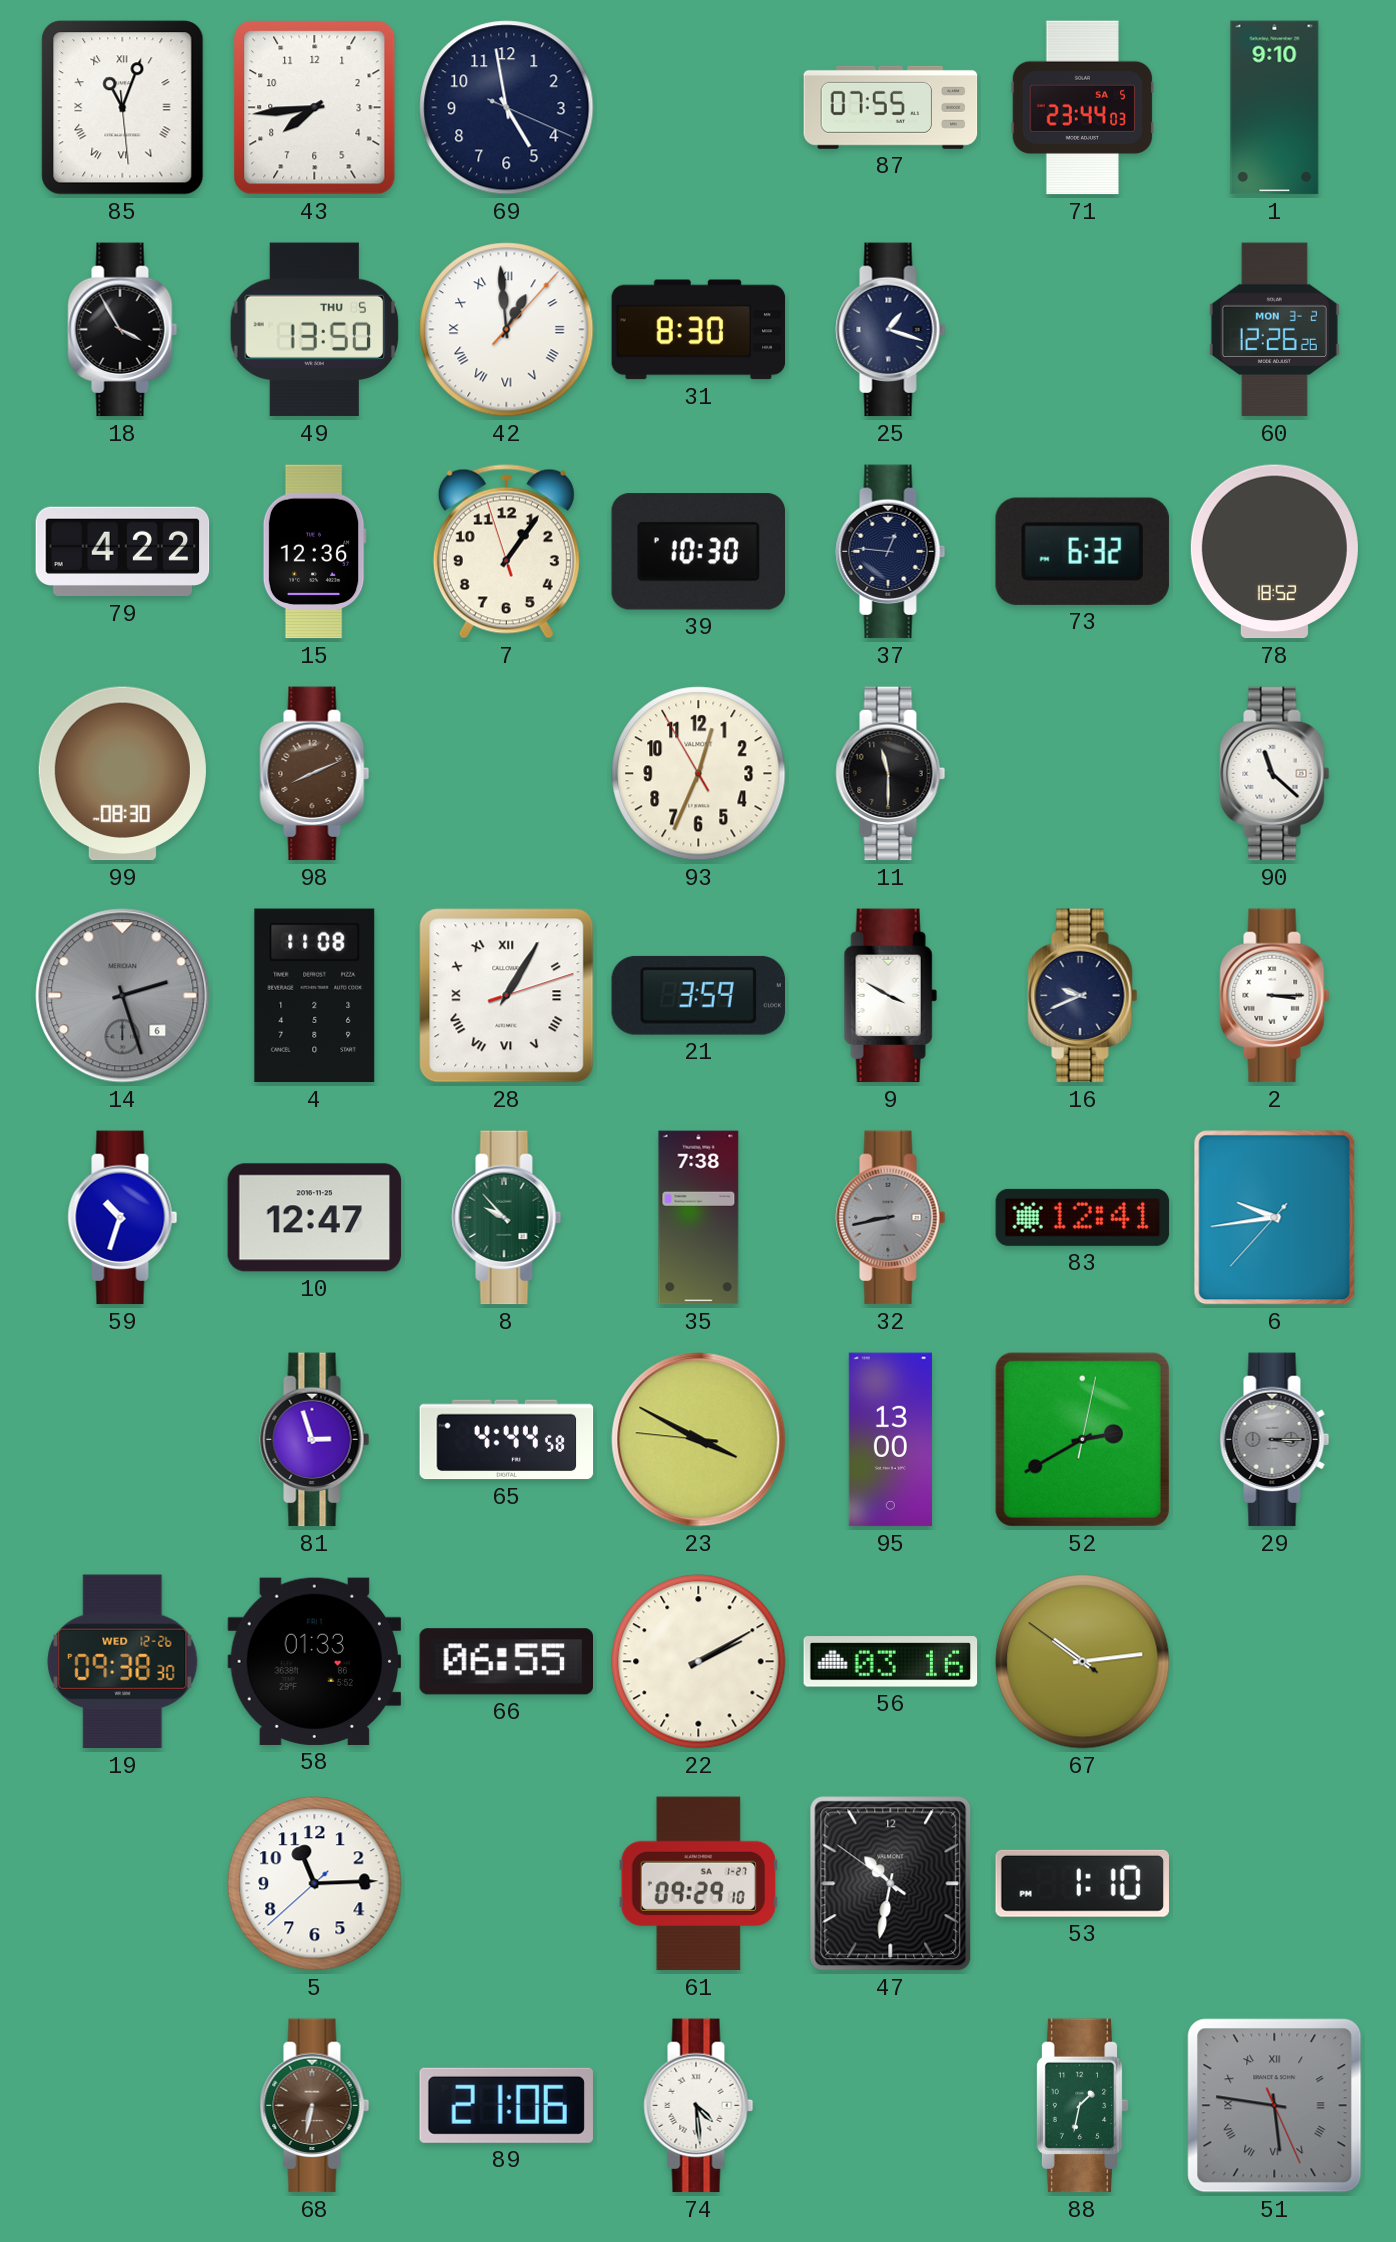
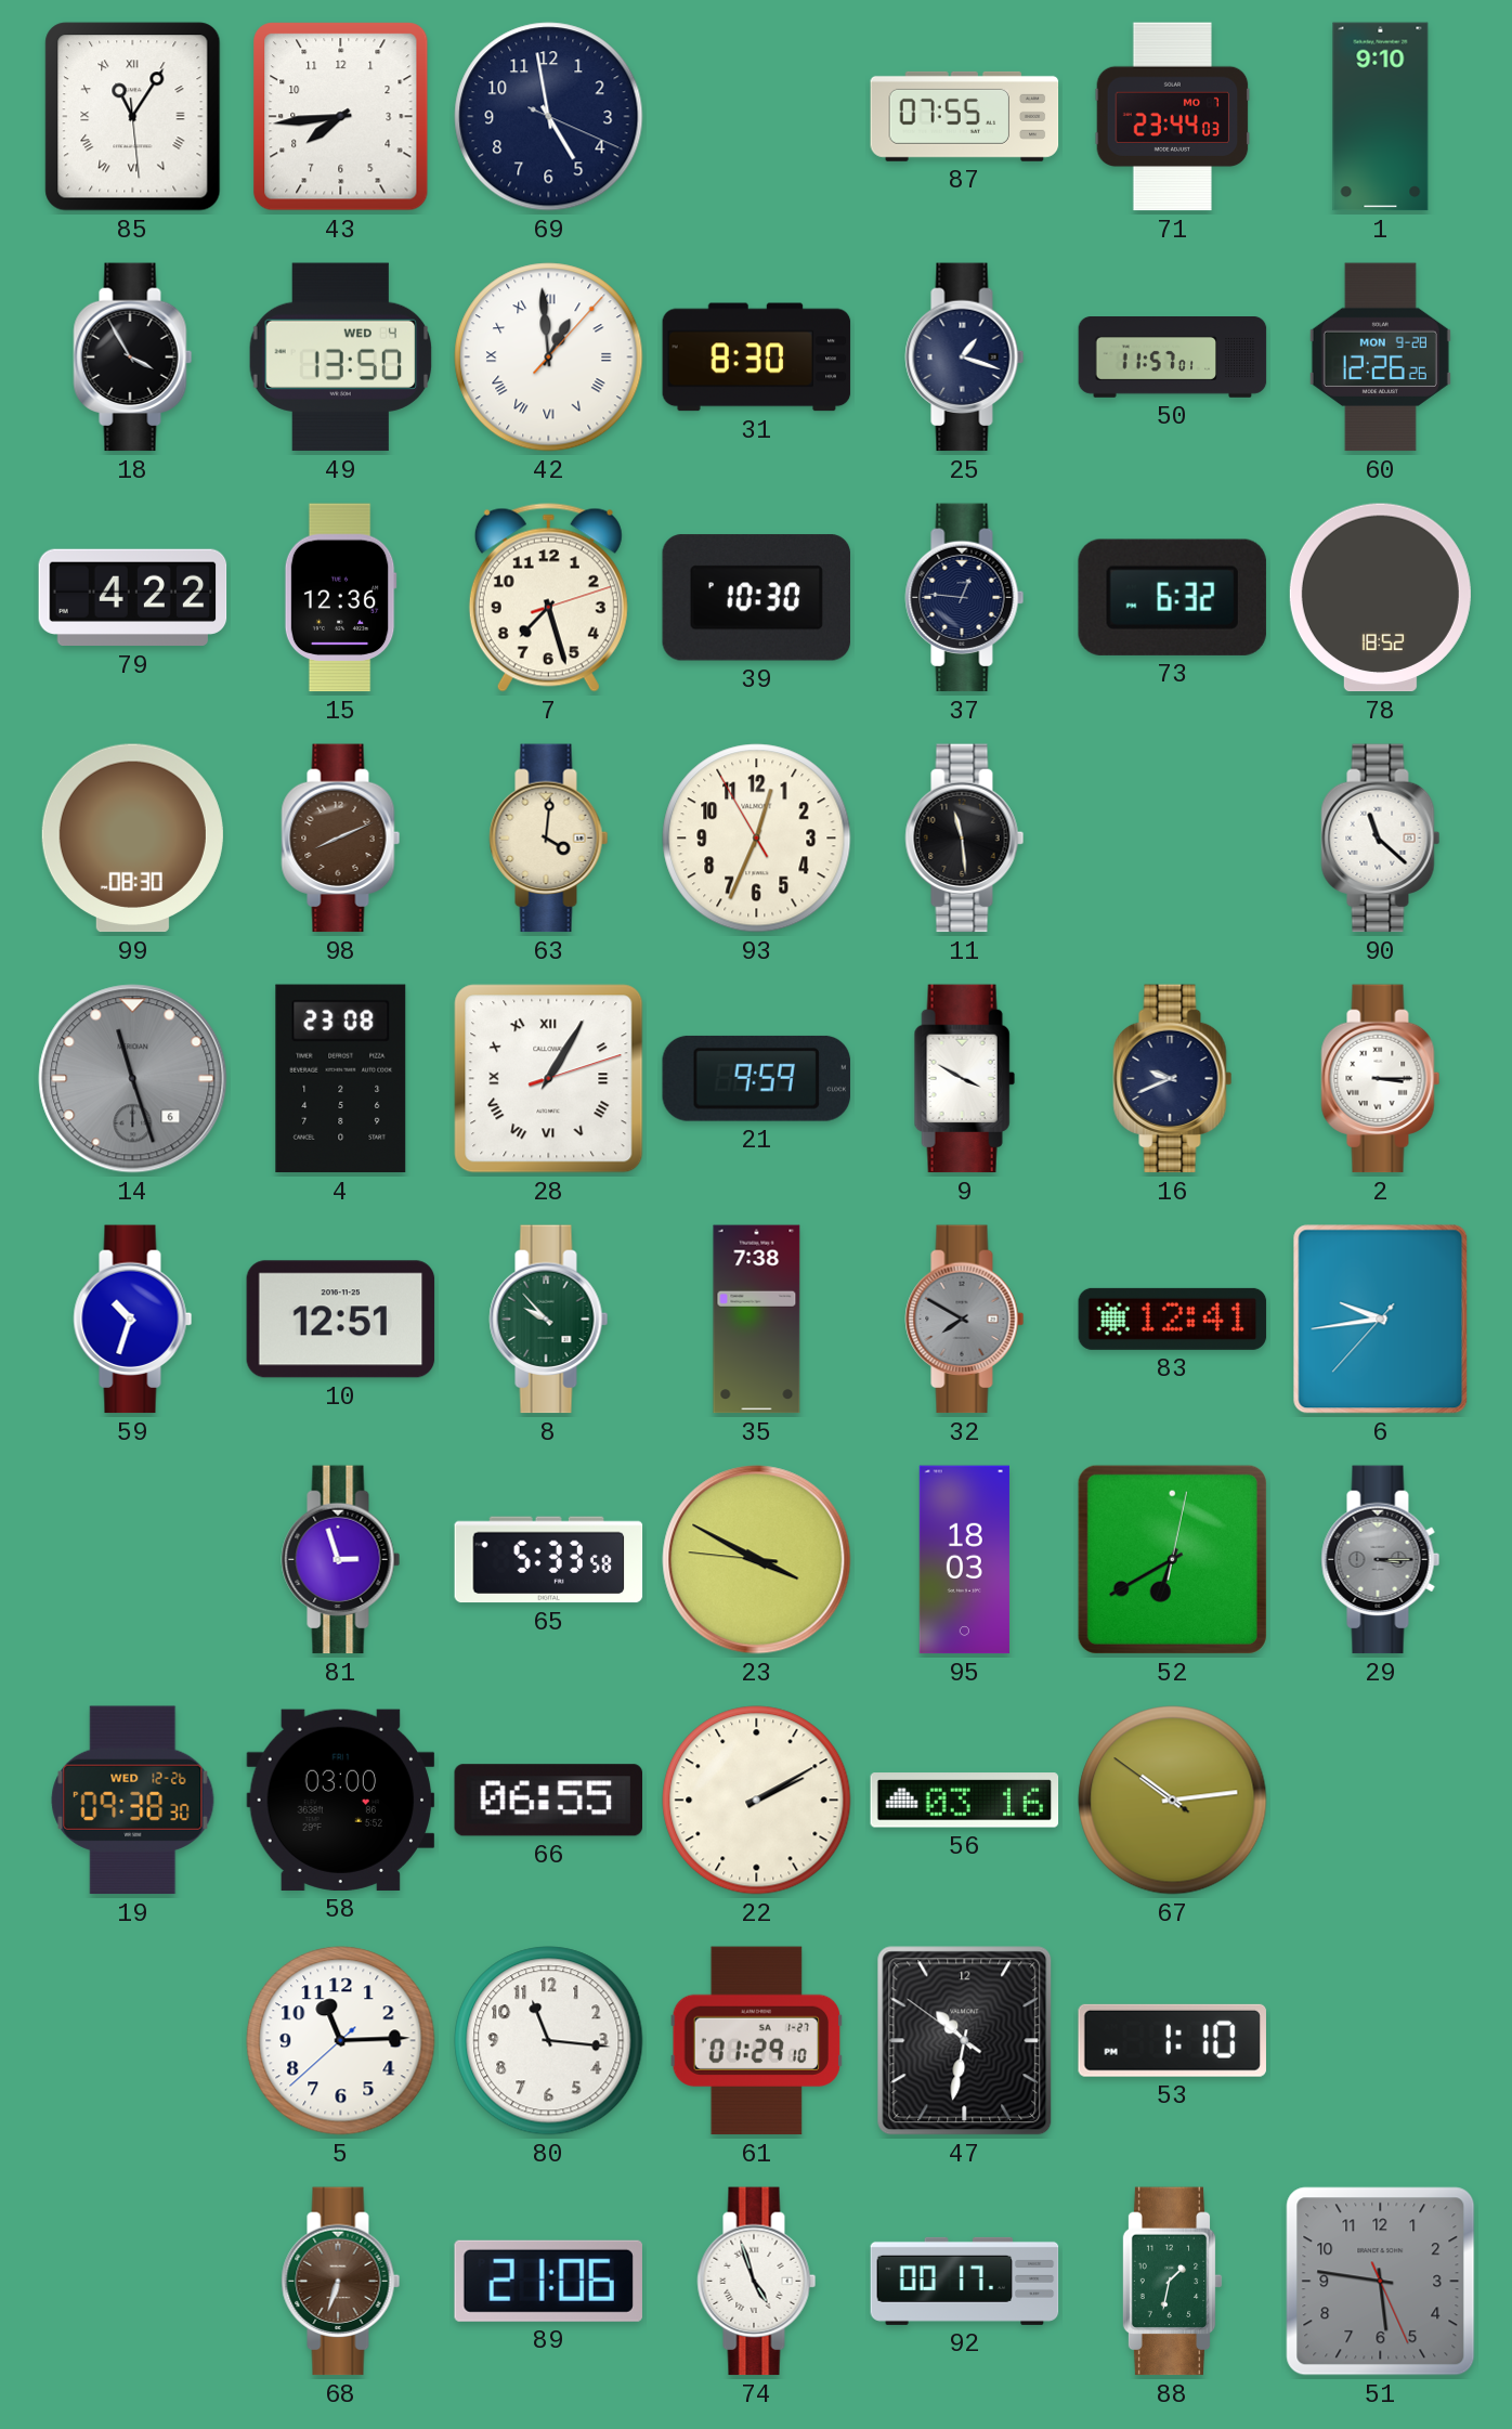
85: 11:03 -> 11:05 (133, 117)
71 date: SA 5 -> MO 7 (1173, 117)
49 date: THU 5 -> WED 4 (341, 358)
50: none -> 11:57 (1173, 358)
60 date: MON 3-2 -> MON 9-28 (1380, 358)
7: 1:05 -> 7:27 (548, 598)
63: none -> 4:01 (549, 839)
11: 11:30 -> 11:29 (965, 839)
14: 2:27 -> 11:27 (133, 1079)
4: 11:08 -> 23:08 (341, 1079)
21: 3:59 -> 9:59 (756, 1078)
10: 12:47 -> 12:51 (341, 1320)
32: 8:43 -> 7:50 (965, 1320)
65: 4:44 -> 5:33 (549, 1560)
95: 13:00 -> 18:03 (964, 1560)
52: 2:40 -> 6:40 (1172, 1559)
58: 01:33 -> 03:00 (341, 1800)
80: none -> 11:16 (549, 2041)
61: 09:29 -> 01:29 (757, 2041)
68: 6:32 -> 6:33 (341, 2282)
74: 4:29 -> 4:57 (757, 2282)
92: none -> 00:17 (965, 2281)
51 numerals: Roman -> Arabic (1381, 2282)
